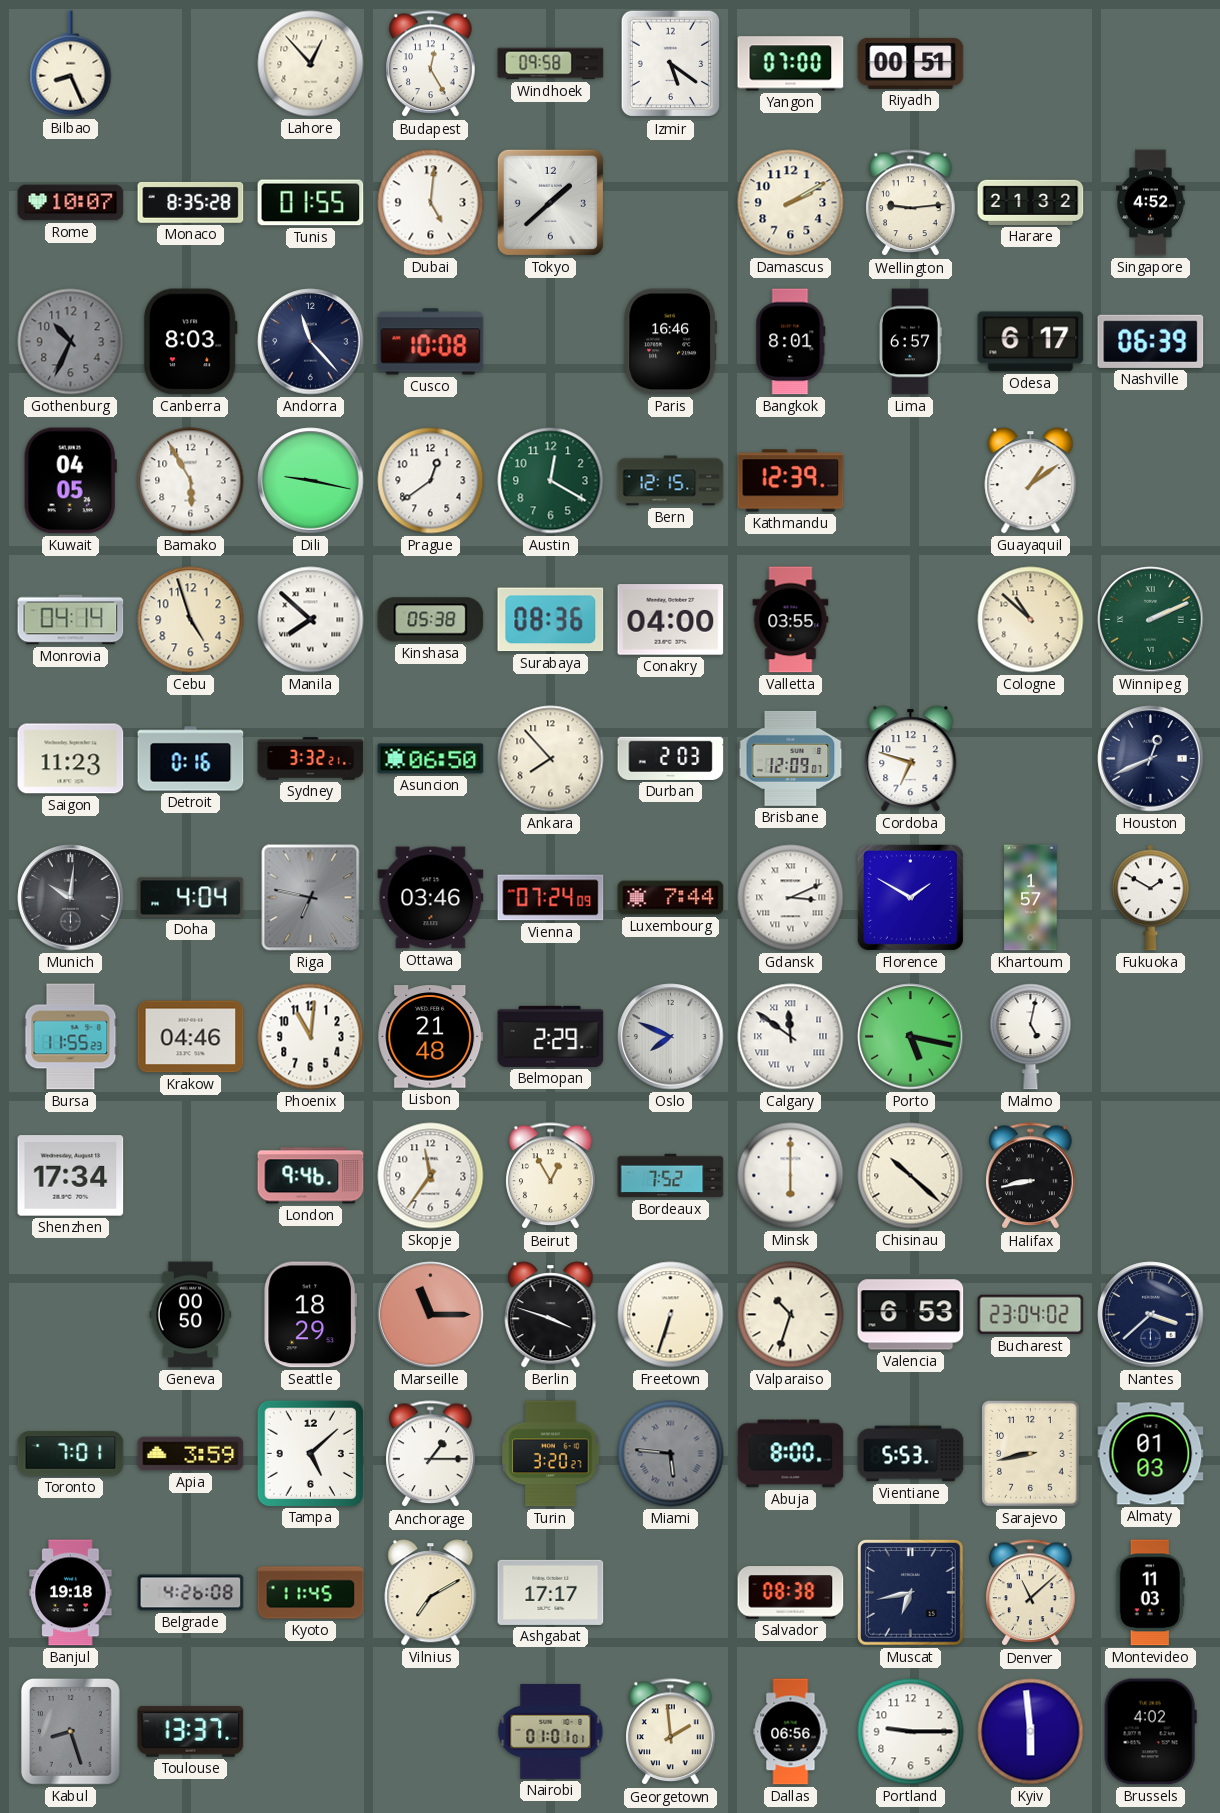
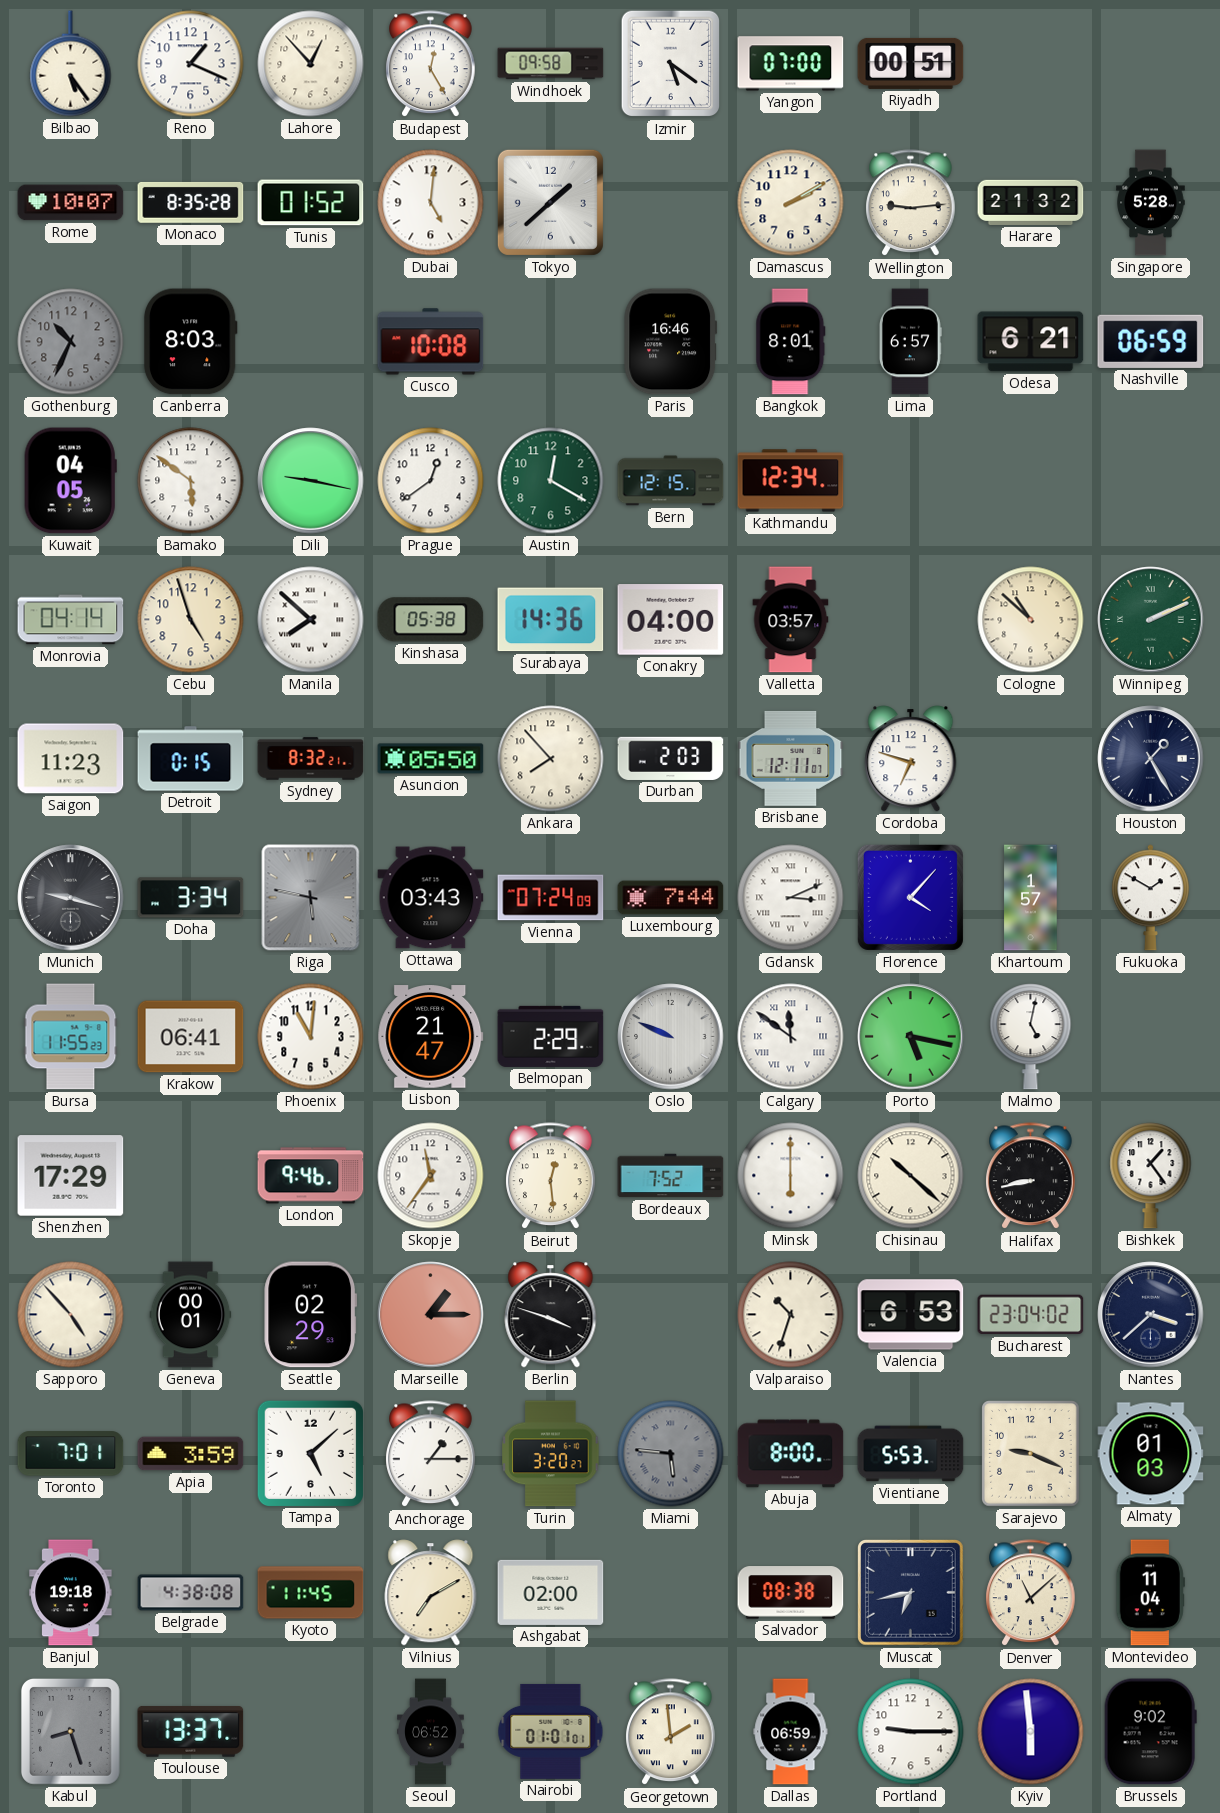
Bilbao: 8:26 -> 5:24 (71, 64)
Reno: none -> 1:19 (191, 64)
Tunis: 01:55 -> 01:52 (311, 203)
Singapore: 4:52 -> 5:28 (1151, 203)
Andorra: 11:23 -> none (311, 342)
Odesa: 6:17 -> 6:21 (1031, 342)
Nashville: 06:39 -> 06:59 (1151, 341)
Bamako: 5:55 -> 5:51 (191, 481)
Kathmandu: 12:39 -> 12:34 (791, 481)
Guayaquil: 1:09 -> none (1031, 481)
Surabaya: 08:36 -> 14:36 (551, 620)
Valletta: 03:55 -> 03:57 (791, 620)
Detroit: 0:16 -> 0:15 (191, 759)
Sydney: 3:32 -> 8:32 (311, 759)
Asuncion: 06:50 -> 05:50 (431, 759)
Brisbane: 12:09 -> 12:11 (791, 758)
Houston: 12:41 -> 1:25 (1151, 759)
Munich: 10:01 -> 9:18 (71, 898)
Doha: 4:04 -> 3:34 (191, 898)
Riga: 6:47 -> 5:47 (311, 898)
Ottawa: 03:46 -> 03:43 (431, 898)
Florence: 1:50 -> 4:07 (910, 897)
Krakow: 04:46 -> 06:41 (191, 1037)
Lisbon: 21:48 -> 21:47 (431, 1037)
Oslo: 7:49 -> 9:49 (671, 1037)
Shenzhen: 17:34 -> 17:29 (71, 1176)
Beirut: 12:55 -> 12:29 (551, 1176)
Bishkek: none -> 1:24 (1151, 1176)
Sapporo: none -> 4:53 (71, 1315)
Geneva: 00:50 -> 00:01 (191, 1315)
Seattle: 18:29 -> 02:29 (311, 1315)
Marseille: 11:15 -> 1:15 (431, 1315)
Freetown: 6:33 -> none (671, 1315)
Sarajevo: 8:43 -> 9:19 (1031, 1454)
Belgrade: 4:26 -> 4:38 (191, 1593)
Ashgabat: 17:17 -> 02:00 (551, 1592)
Montevideo: 11:03 -> 11:04 (1150, 1593)
Seoul: none -> 06:52 (431, 1732)
Dallas: 06:56 -> 06:59 (791, 1732)
Brussels: 4:02 -> 9:02 (1150, 1732)
